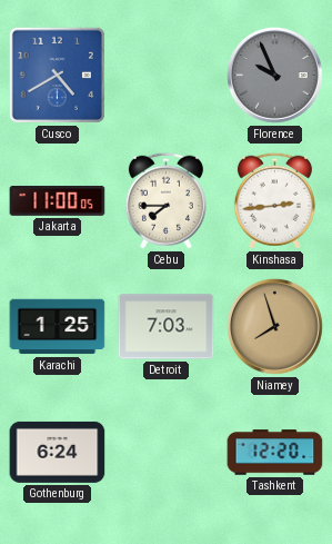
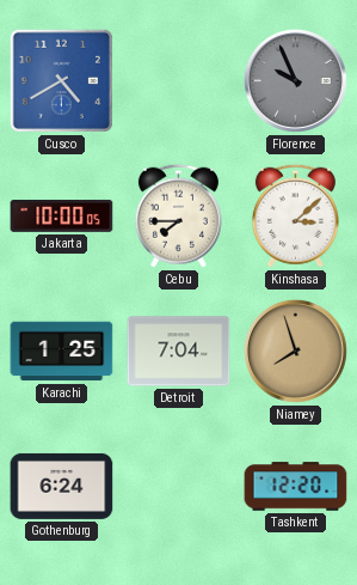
Jakarta: 11:00 -> 10:00 (62, 217)
Kinshasa: 2:44 -> 3:08 (295, 215)
Detroit: 7:03 -> 7:04 (179, 352)
